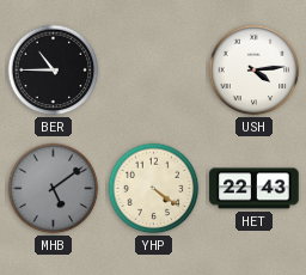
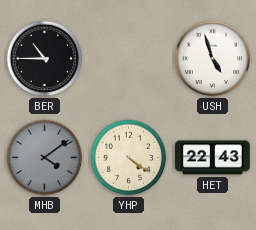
USH: 4:14 -> 4:57 (213, 59)
MHB: 5:09 -> 4:09 (45, 158)
